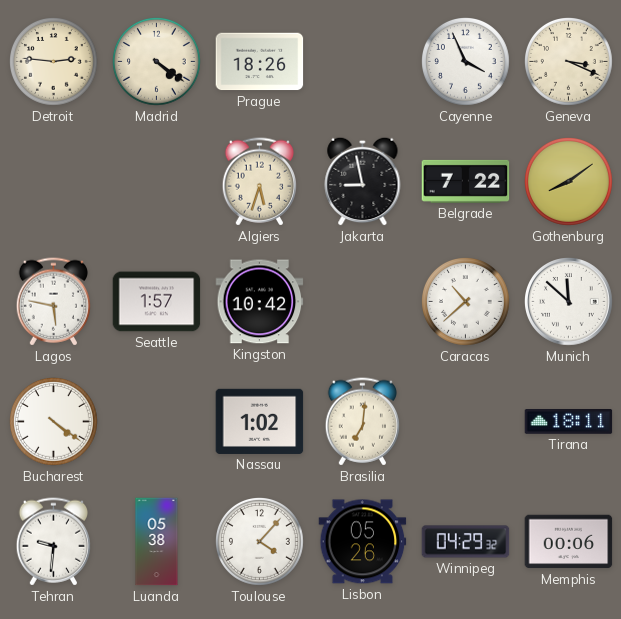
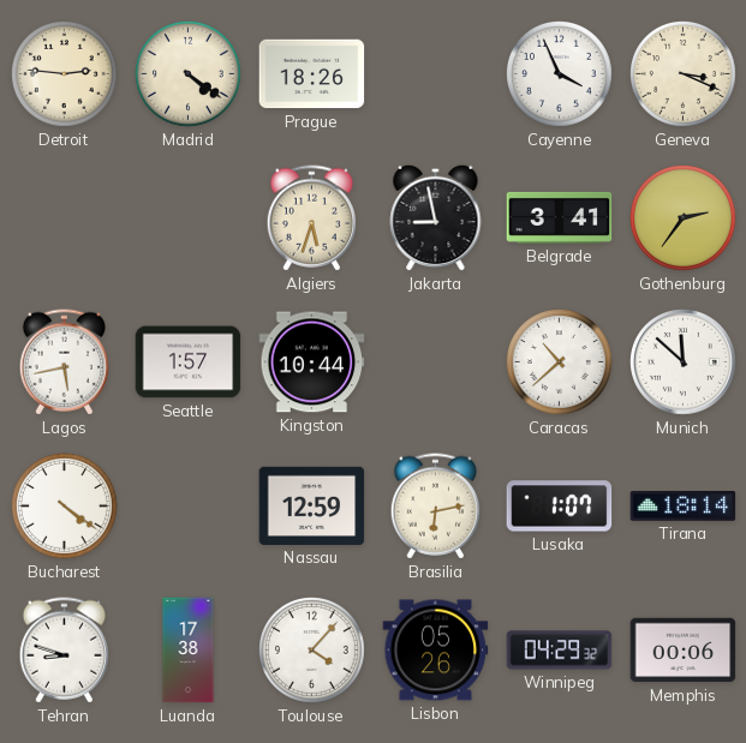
Belgrade: 7:22 -> 3:41 (560, 217)
Gothenburg: 8:09 -> 2:36 (684, 218)
Lagos: 5:47 -> 5:43 (64, 362)
Kingston: 10:42 -> 10:44 (312, 362)
Nassau: 1:02 -> 12:59 (312, 505)
Brasilia: 7:01 -> 6:13 (435, 507)
Lusaka: none -> 1:07 (560, 507)
Tirana: 18:11 -> 18:14 (684, 507)
Tehran: 9:31 -> 8:48 (64, 651)
Luanda: 05:38 -> 17:38 (189, 651)
